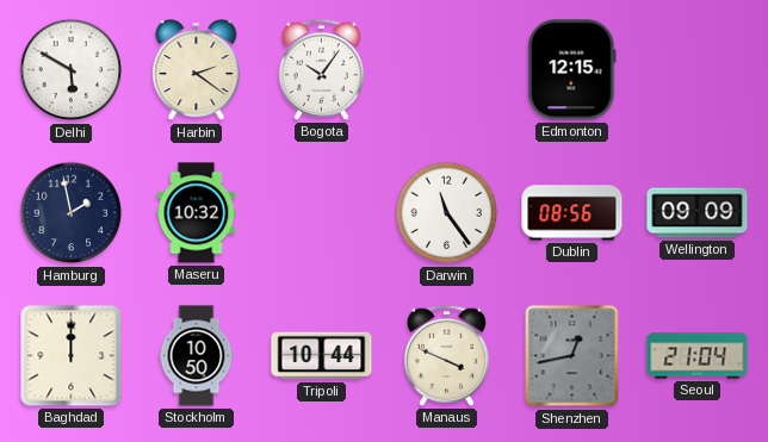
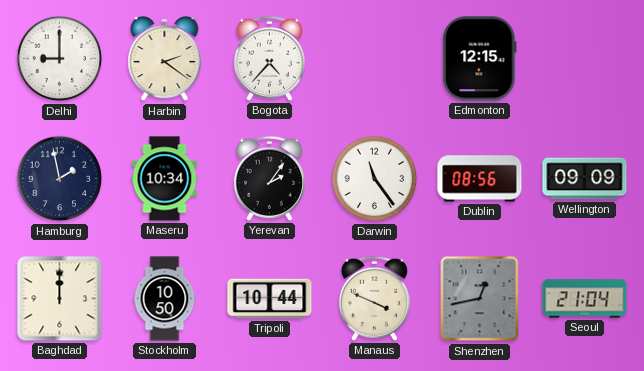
Delhi: 5:50 -> 9:00 (60, 59)
Bogota: 10:06 -> 4:37 (269, 58)
Maseru: 10:32 -> 10:34 (165, 179)
Yerevan: none -> 2:06 (269, 178)
